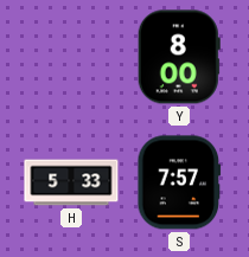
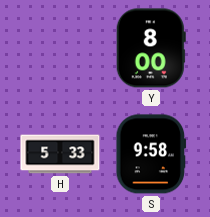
S: 7:57 -> 9:58 (151, 154)
